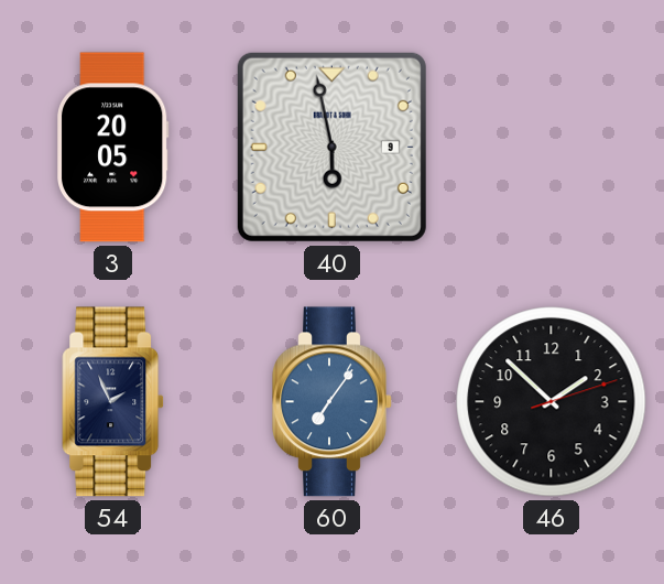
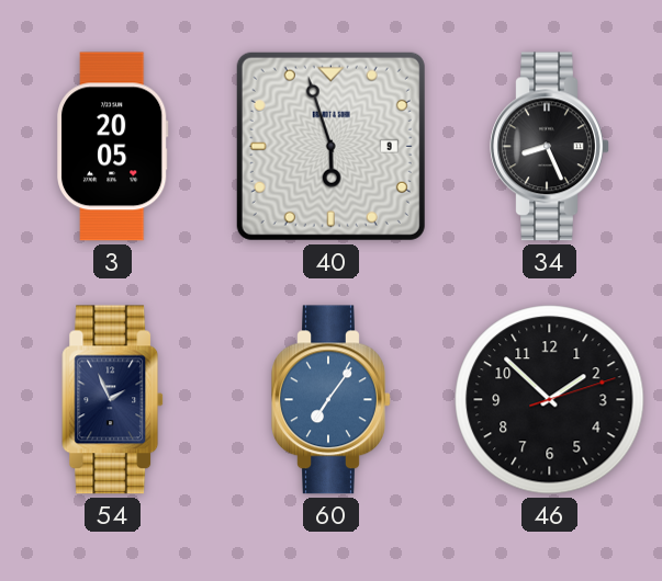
40: 5:58 -> 5:57 (330, 146)
34: none -> 8:26 (550, 147)
